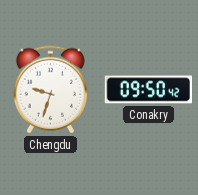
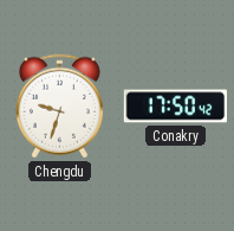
Conakry: 09:50 -> 17:50 (175, 107)
